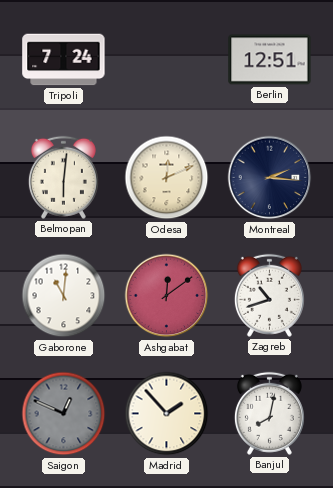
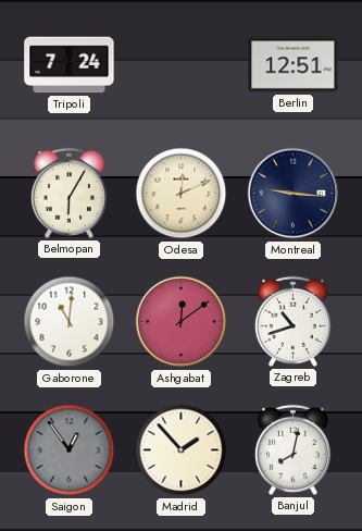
Belmopan: 6:01 -> 6:05 (68, 193)
Montreal: 2:16 -> 9:16 (294, 194)
Saigon: 12:49 -> 12:54 (70, 450)
